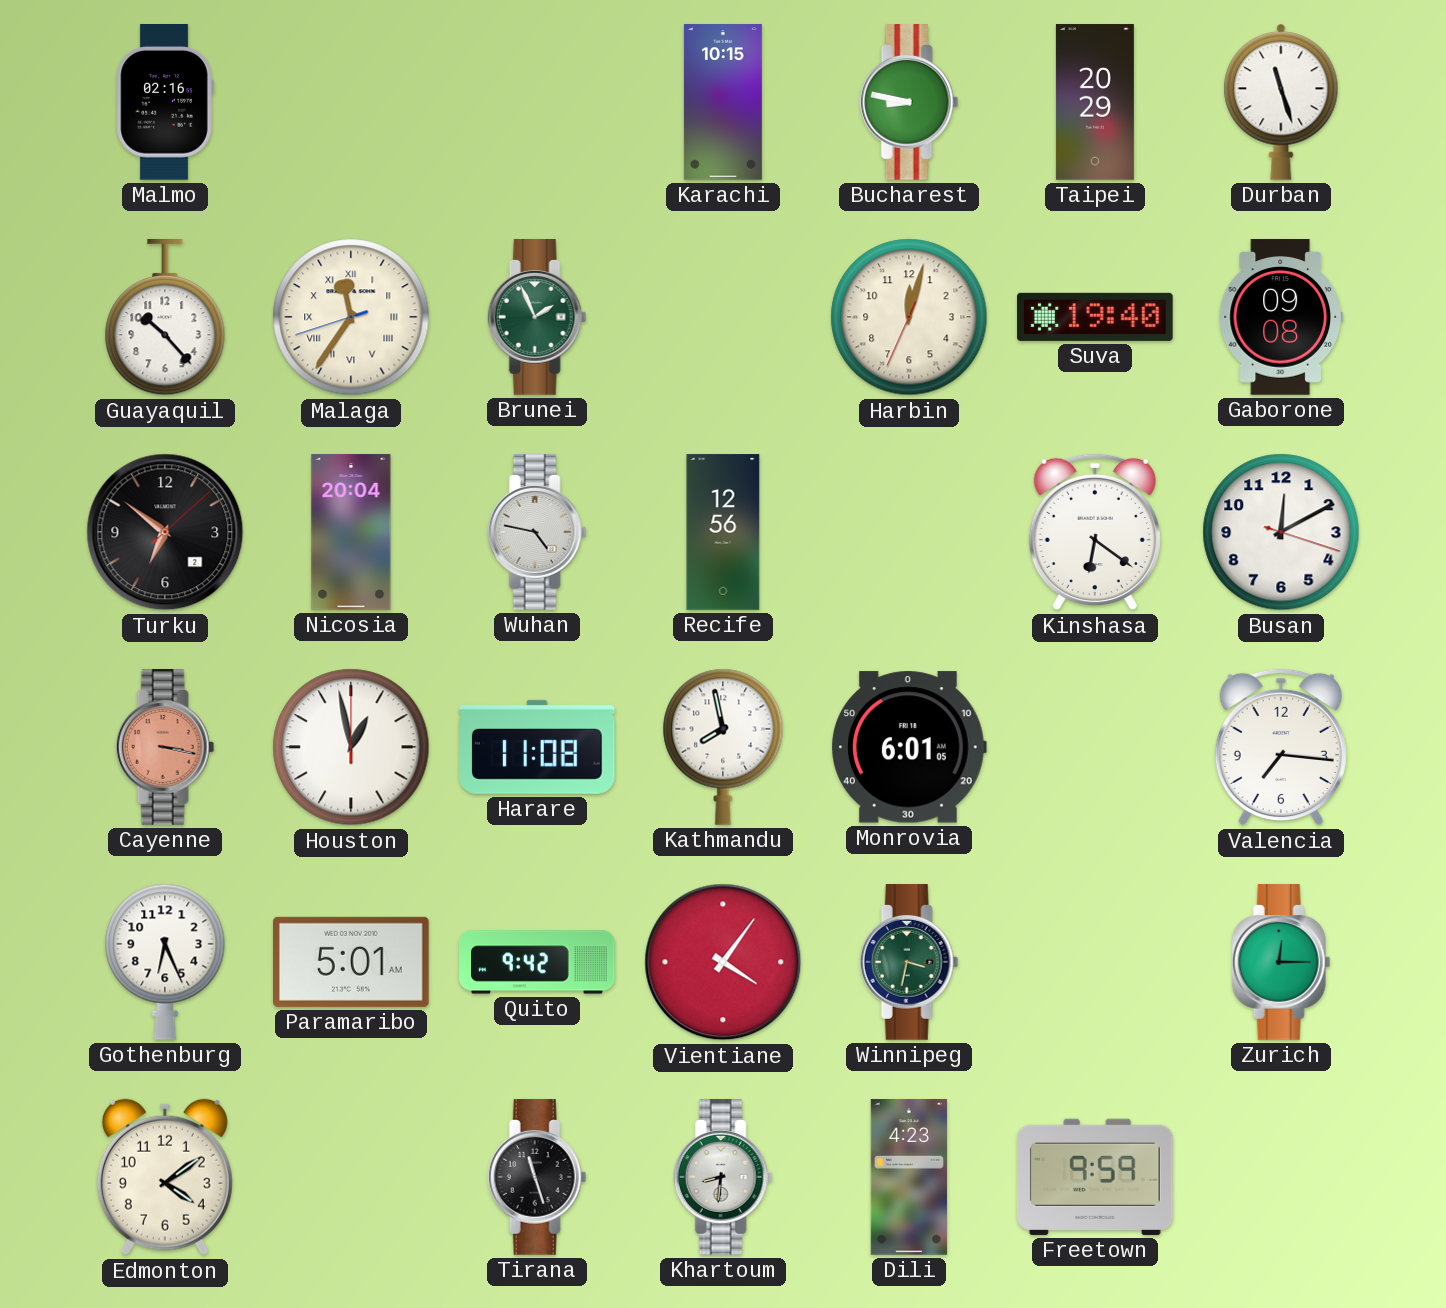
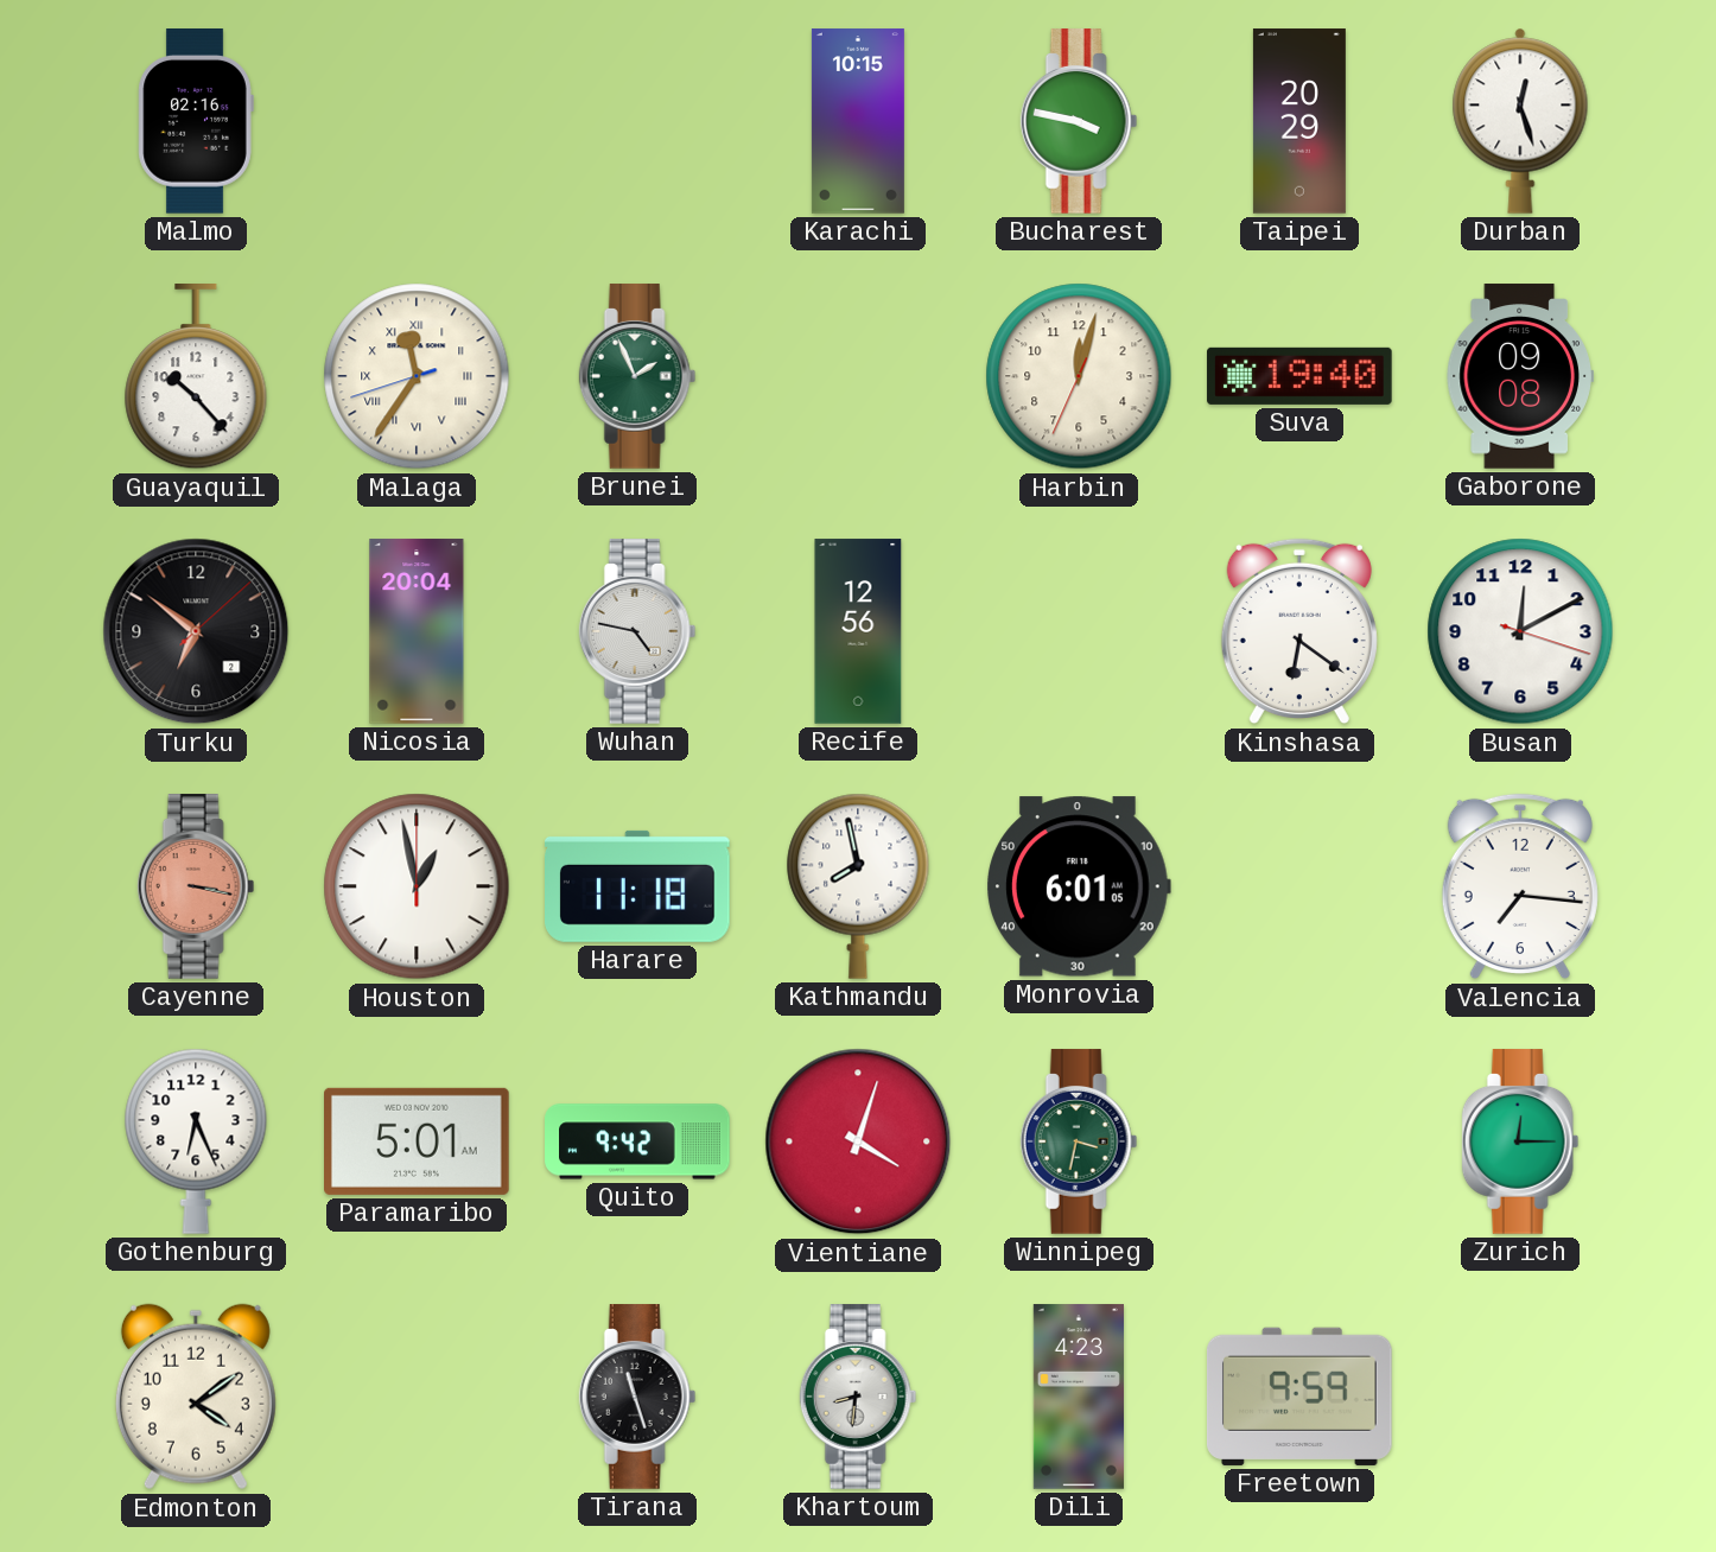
Bucharest: 8:47 -> 3:47 (1079, 121)
Durban: 11:27 -> 12:27 (1520, 121)
Harare: 11:08 -> 11:18 (638, 886)
Vientiane: 4:06 -> 4:03 (858, 1141)
